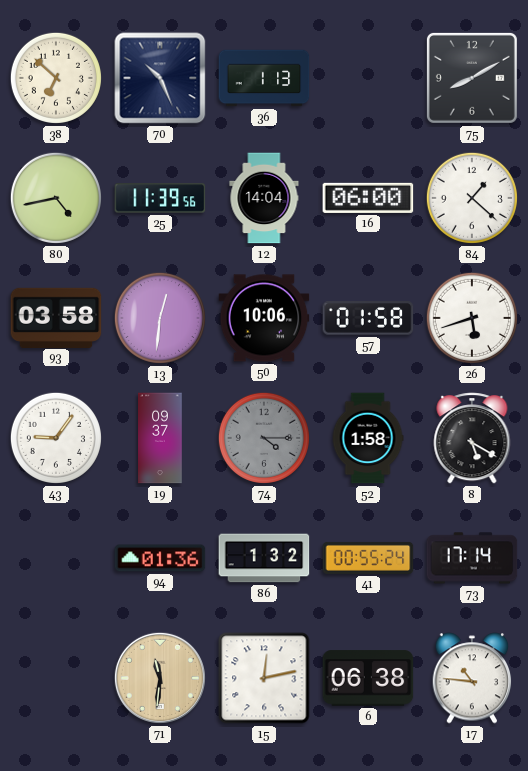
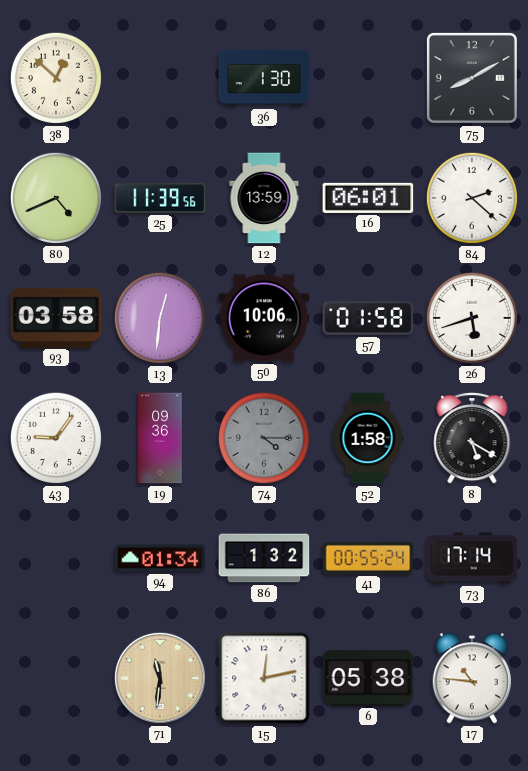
38: 6:52 -> 12:52 (56, 78)
70: 10:26 -> none (160, 78)
36: 1:13 -> 1:30 (264, 78)
80: 4:43 -> 4:41 (56, 198)
12: 14:04 -> 13:59 (264, 198)
16: 06:00 -> 06:01 (368, 198)
84: 1:22 -> 2:22 (472, 198)
19: 09:37 -> 09:36 (160, 438)
94: 01:36 -> 01:34 (160, 558)
6: 06:38 -> 05:38 (368, 678)
